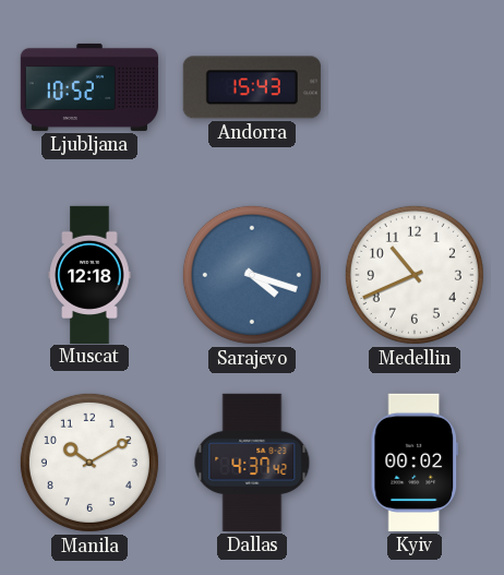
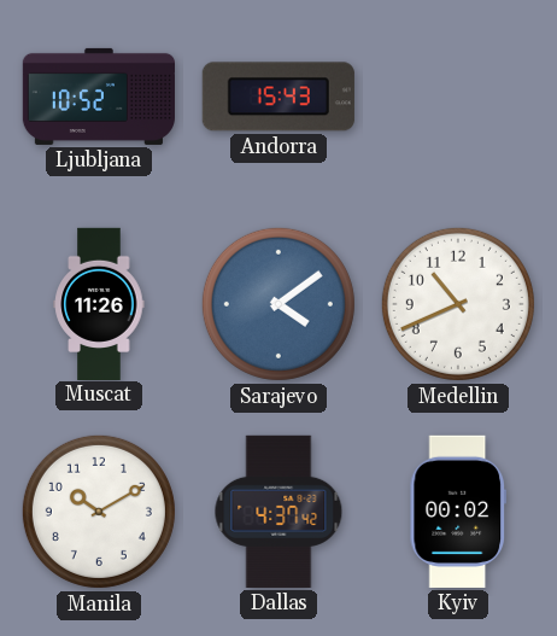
Muscat: 12:18 -> 11:26 (99, 303)
Sarajevo: 4:18 -> 4:09 (278, 304)
